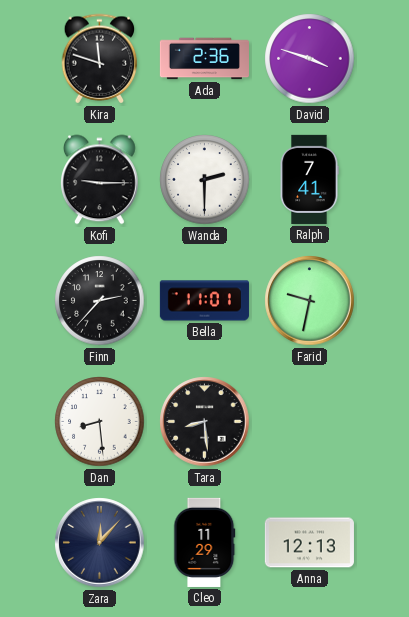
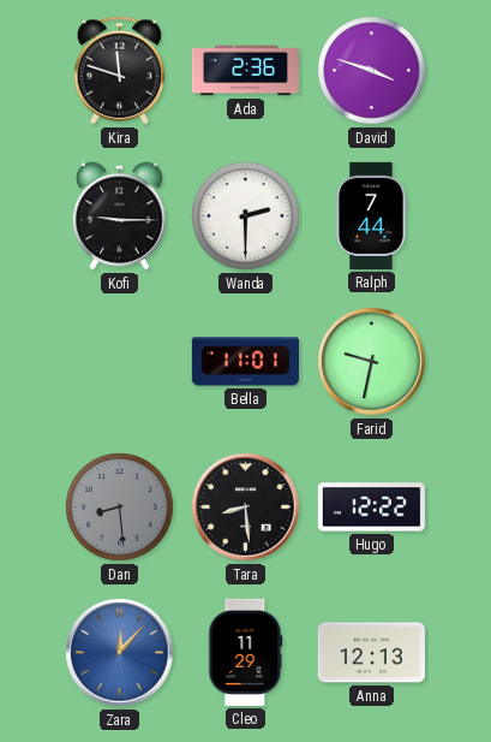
Ralph: 7:41 -> 7:44 (371, 215)
Finn: 2:37 -> none (100, 301)
Dan dial: white -> grey (120, 507)
Hugo: none -> 12:22 (371, 507)
Zara dial: navy -> blue (120, 653)
